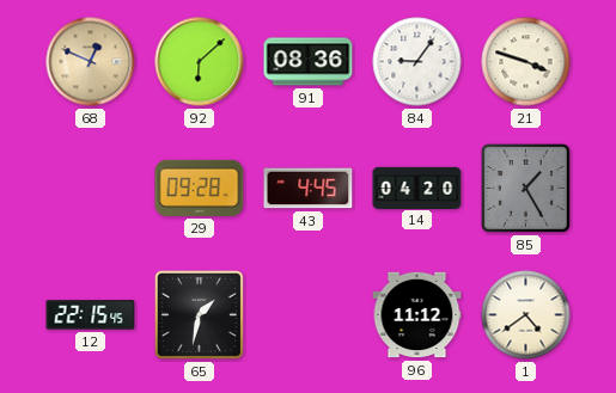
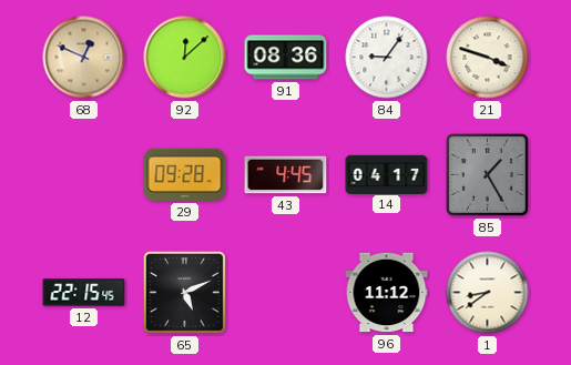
92: 6:08 -> 12:08 (185, 58)
14: 04:20 -> 04:17 (387, 174)
65: 1:32 -> 5:11 (184, 292)
1: 4:39 -> 8:39 (488, 293)
